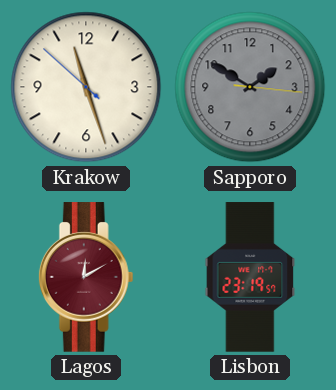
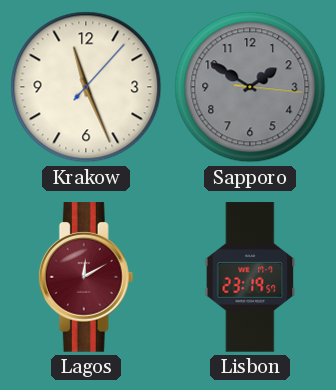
Krakow: 11:26:52 -> 11:26:07 (86, 87)
